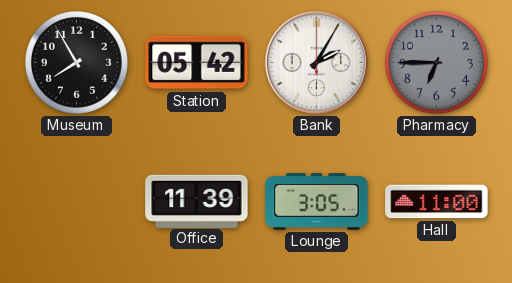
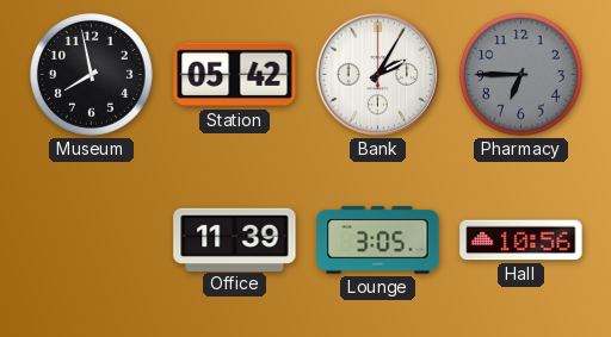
Museum: 7:55 -> 7:58 (91, 74)
Hall: 11:00 -> 10:56 (521, 241)
